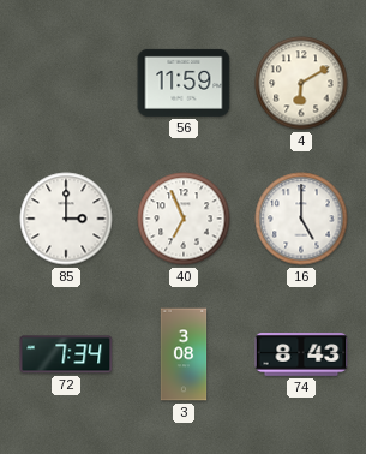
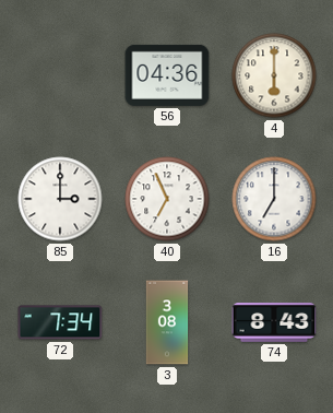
56: 11:59 -> 04:36 (167, 75)
4: 6:10 -> 6:00 (274, 75)
16: 5:00 -> 7:00 (274, 199)
